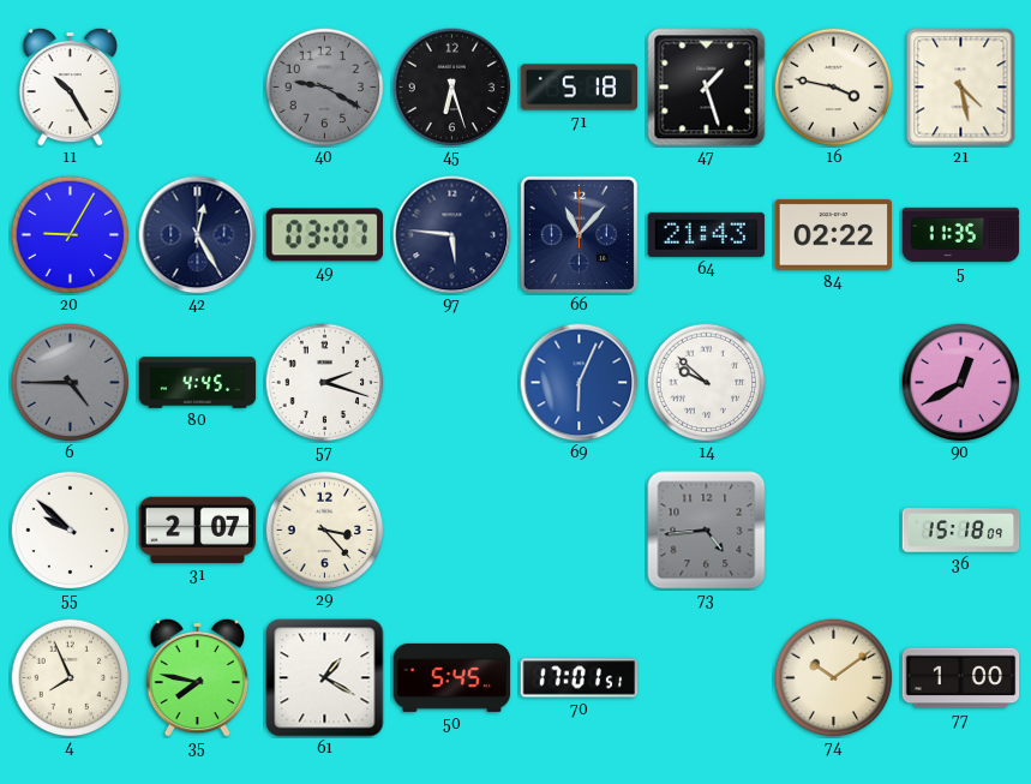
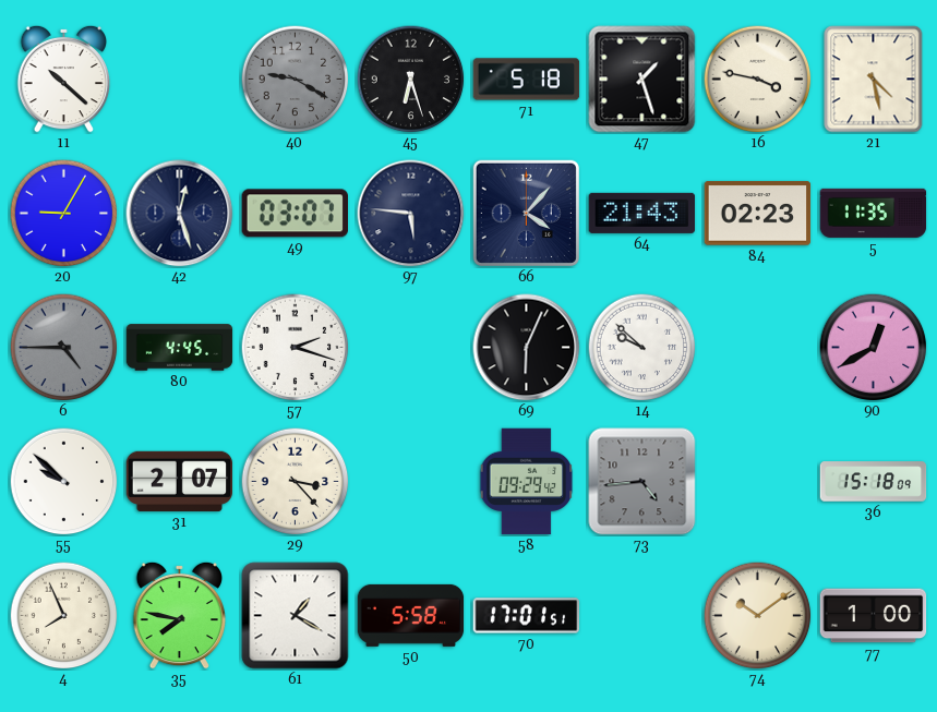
11: 10:25 -> 10:22 (64, 79)
42: 12:25 -> 12:27 (180, 214)
66: 11:07 -> 4:07 (526, 213)
84: 02:22 -> 02:23 (758, 214)
69 dial: blue -> black (527, 348)
58: none -> 09:29 (527, 482)
50: 5:45 -> 5:58 (411, 615)
